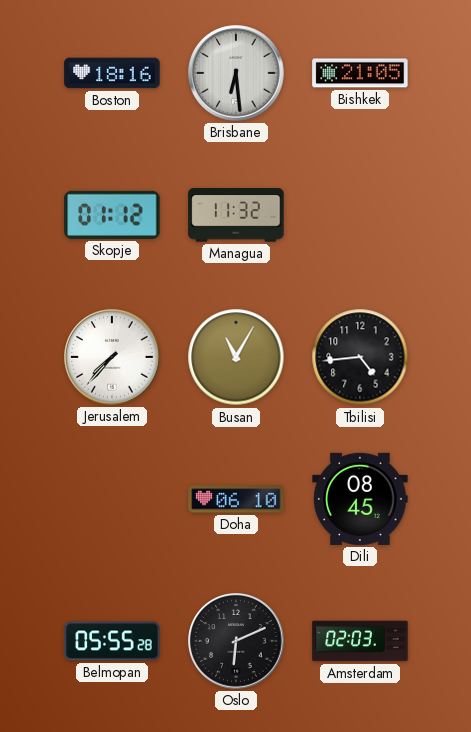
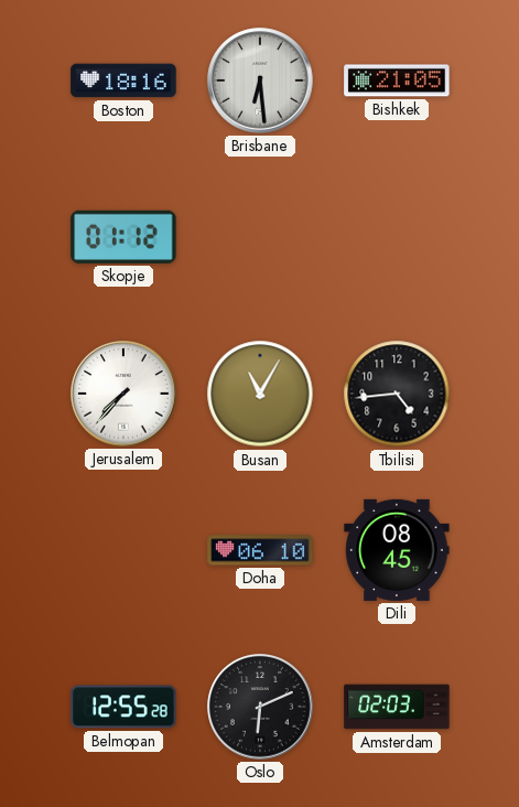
Managua: 11:32 -> none (236, 215)
Belmopan: 05:55 -> 12:55 (123, 707)
